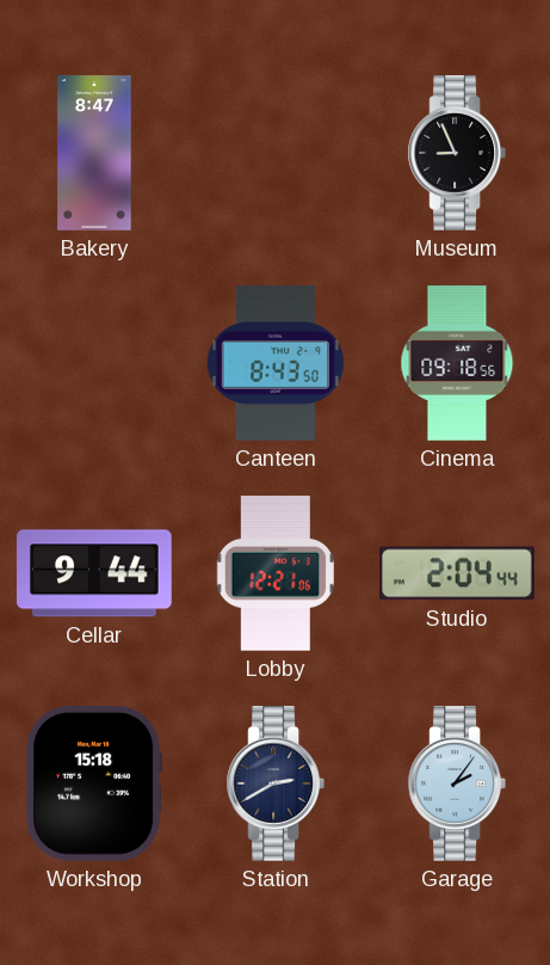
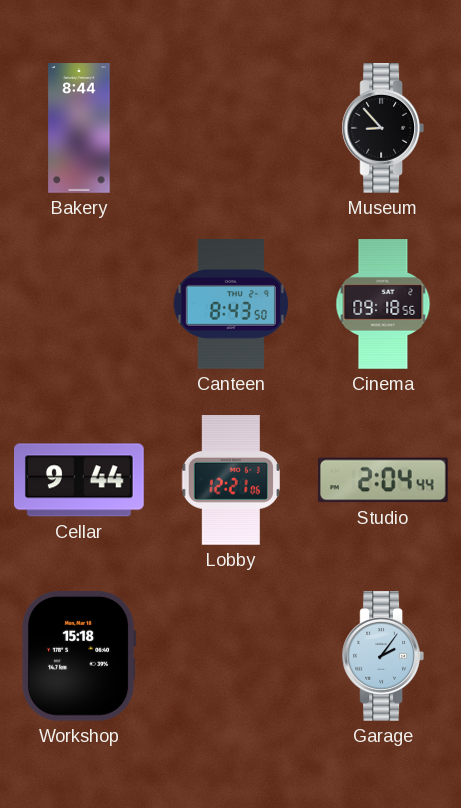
Bakery: 8:47 -> 8:44 (79, 128)
Museum: 8:56 -> 8:53 (382, 128)
Station: 2:40 -> none (274, 783)
